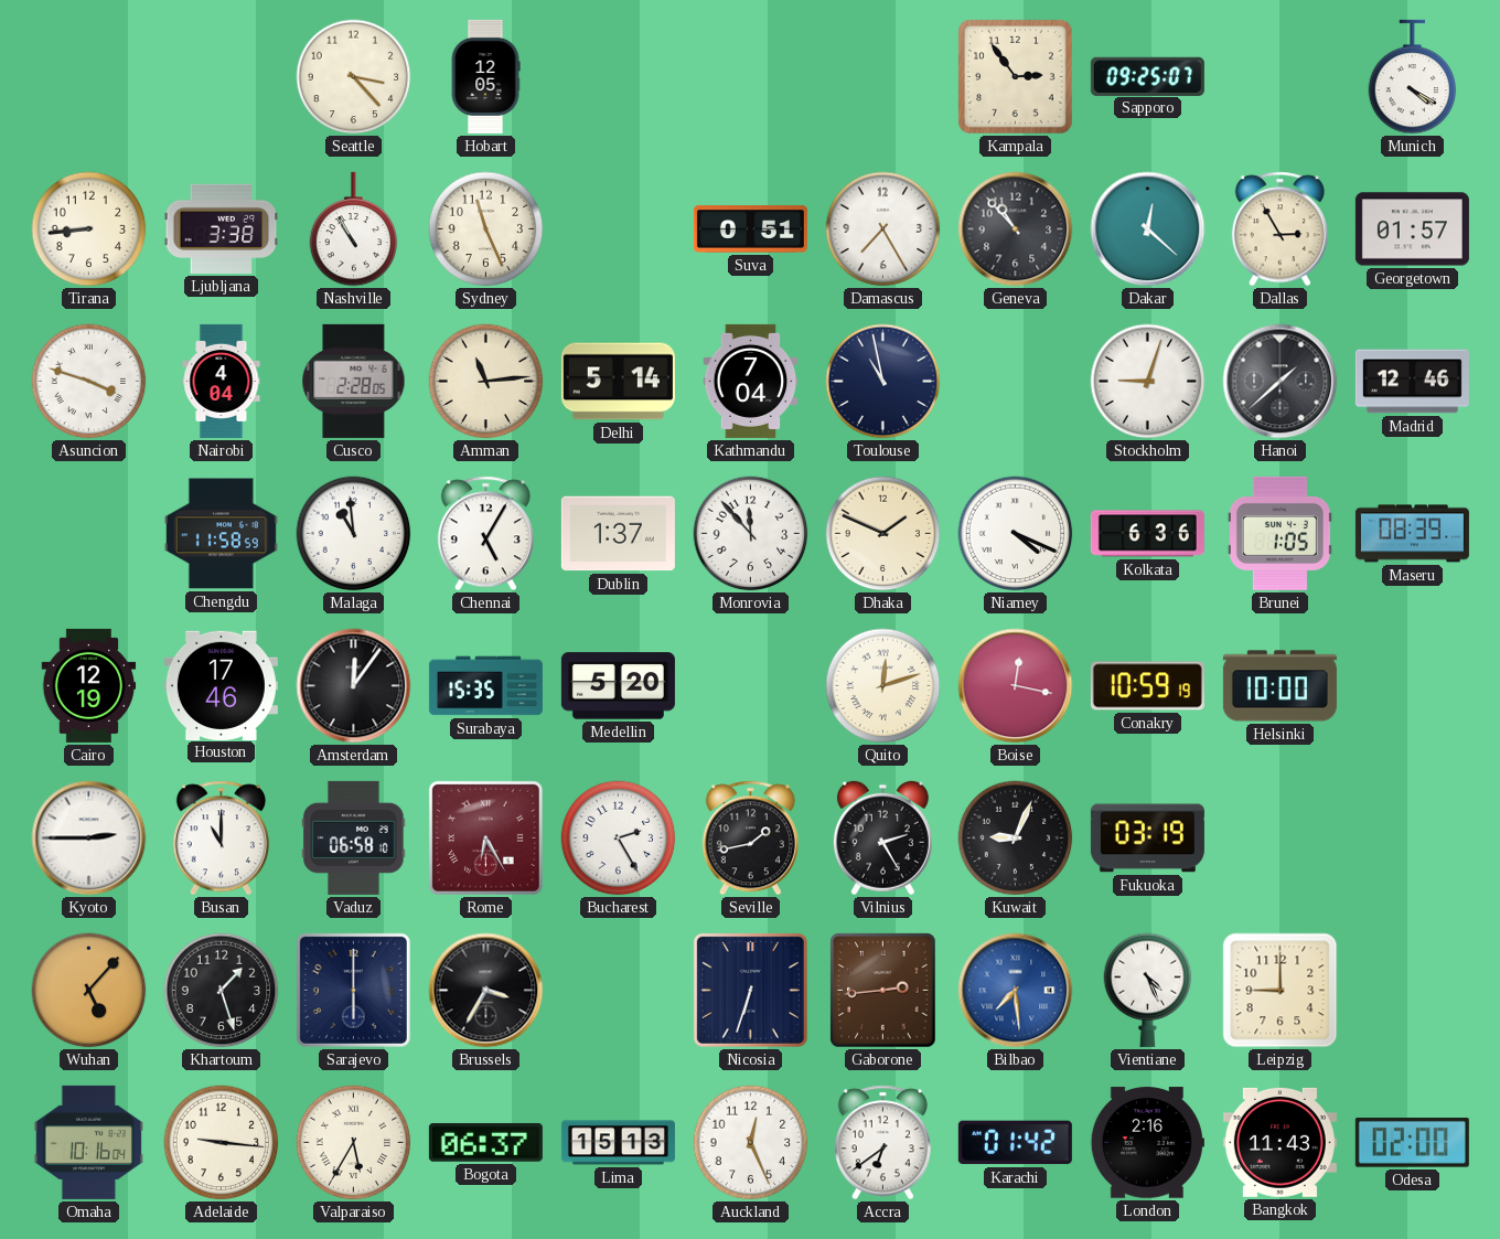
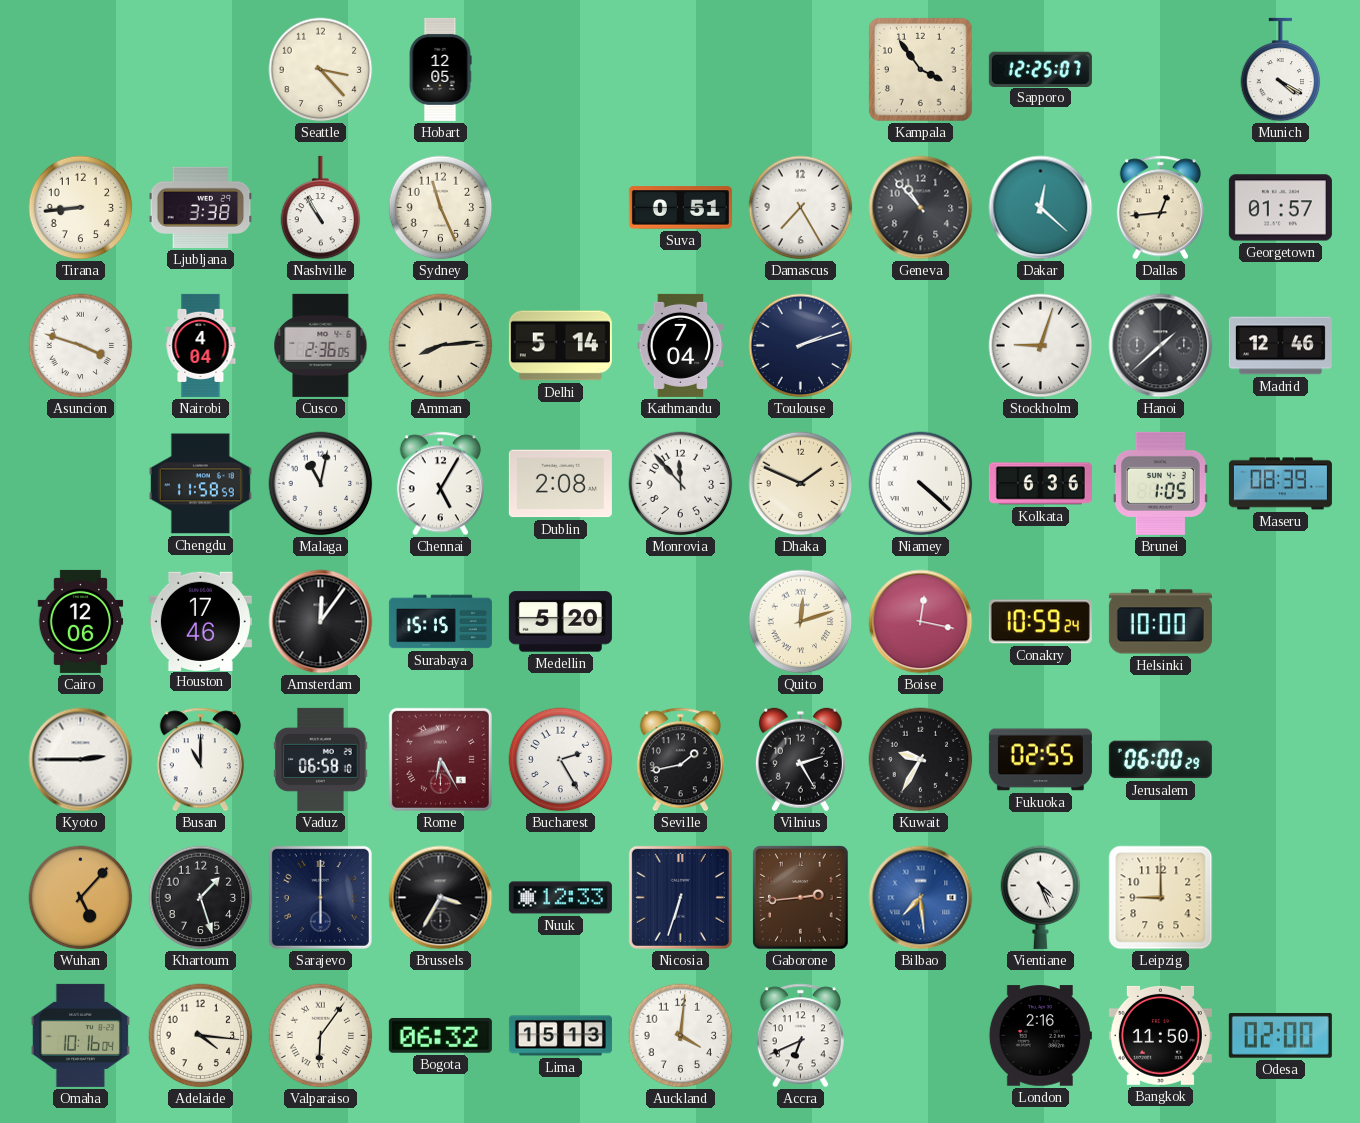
Kampala: 2:54 -> 3:54 (921, 70)
Sapporo: 09:25 -> 12:25 (1040, 69)
Dallas: 2:55 -> 12:44 (1160, 208)
Cusco: 2:28 -> 2:36 (321, 345)
Amman: 11:14 -> 8:14 (441, 346)
Toulouse: 10:58 -> 2:12 (801, 346)
Malaga: 10:59 -> 11:02 (321, 484)
Dublin: 1:37 -> 2:08 (560, 484)
Niamey: 4:19 -> 4:22 (921, 484)
Cairo: 12:19 -> 12:06 (81, 621)
Surabaya: 15:35 -> 15:15 (440, 622)
Conakry: 10:59:19 -> 10:59:24 (1040, 622)
Kuwait: 9:04 -> 9:35 (921, 760)
Fukuoka: 03:19 -> 02:55 (1040, 760)
Jerusalem: none -> 06:00 (1160, 760)
Nuuk: none -> 12:33 (560, 898)
Adelaide: 9:16 -> 4:16 (201, 1036)
Valparaiso: 5:35 -> 6:06 (321, 1036)
Bogota: 06:37 -> 06:32 (440, 1036)
Auckland: 12:26 -> 4:01 (681, 1036)
Accra: 6:39 -> 6:41 (800, 1036)
Karachi: 01:42 -> none (1015, 1143)
Bangkok: 11:43 -> 11:50 (1160, 1035)
